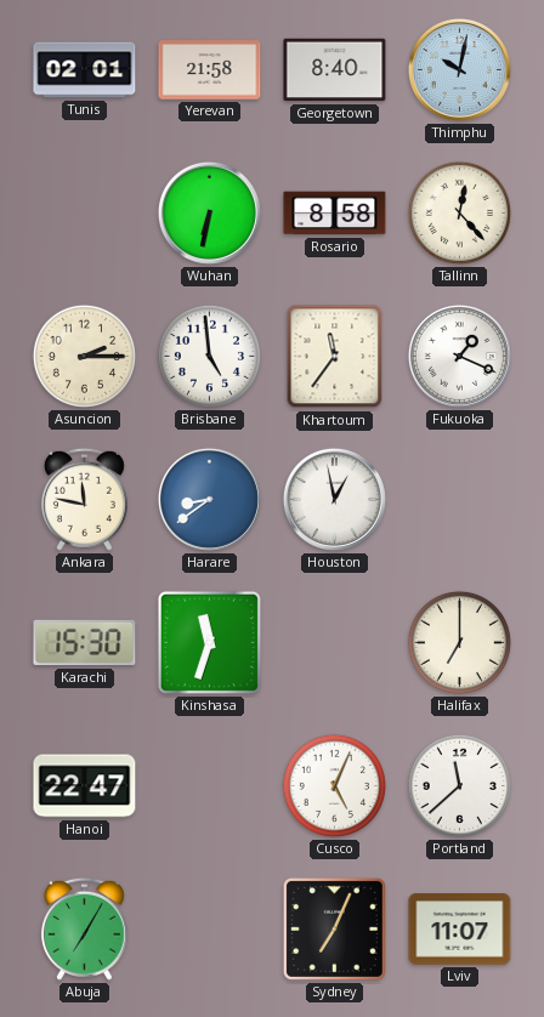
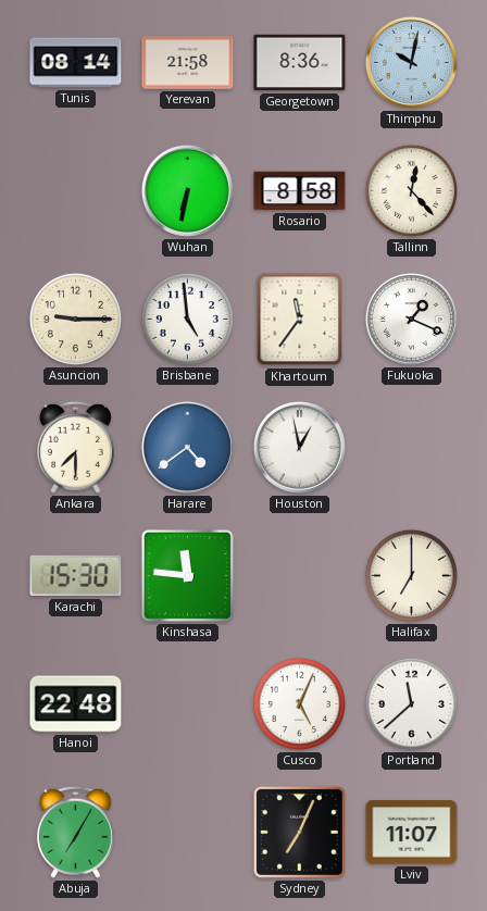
Tunis: 02:01 -> 08:14 (76, 63)
Georgetown: 8:40 -> 8:36 (300, 63)
Asuncion: 2:15 -> 9:15 (75, 319)
Ankara: 11:47 -> 7:30 (75, 447)
Harare: 8:39 -> 4:39 (187, 447)
Kinshasa: 11:33 -> 11:46 (187, 575)
Hanoi: 22:47 -> 22:48 (76, 704)
